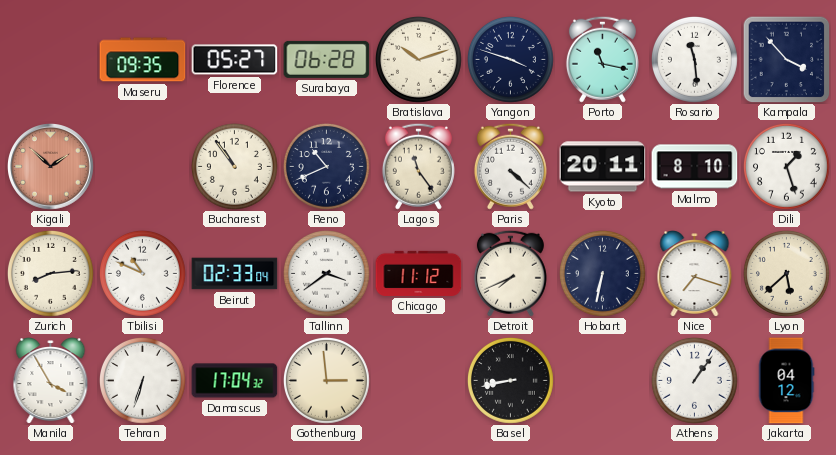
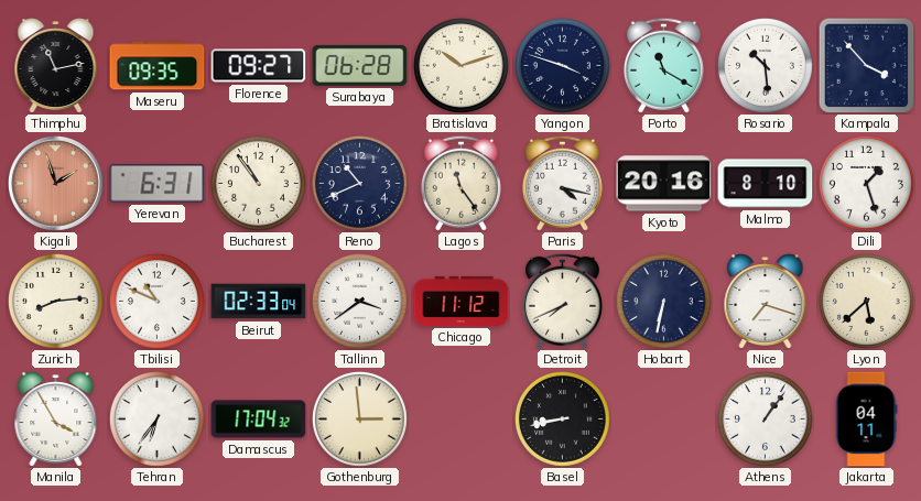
Thimphu: none -> 11:13 (56, 66)
Florence: 05:27 -> 09:27 (259, 66)
Porto: 11:17 -> 11:20 (663, 65)
Rosario: 11:29 -> 10:29 (765, 65)
Kigali: 1:52 -> 1:57 (56, 184)
Yerevan: none -> 6:31 (158, 184)
Paris: 4:22 -> 4:17 (562, 183)
Kyoto: 20:11 -> 20:16 (664, 184)
Tehran: 6:33 -> 6:36 (156, 418)
Jakarta: 04:12 -> 04:11 (866, 420)
